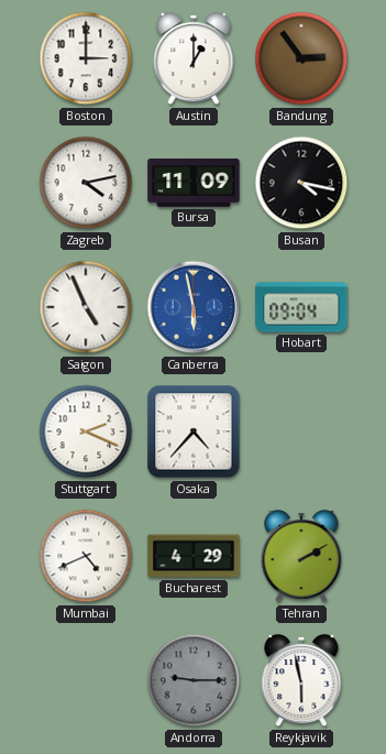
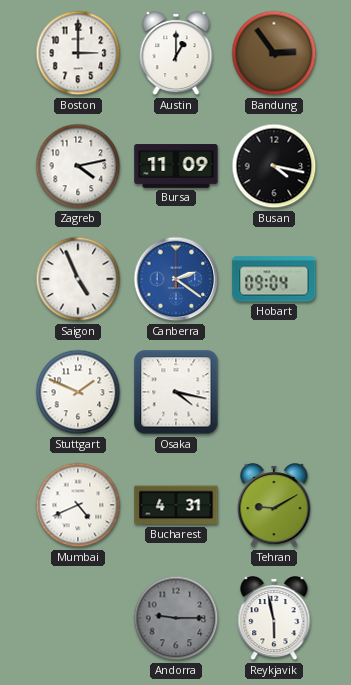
Canberra: 5:58 -> 2:21 (176, 279)
Stuttgart: 2:19 -> 1:49 (78, 392)
Osaka: 4:37 -> 4:17 (176, 392)
Bucharest: 4:29 -> 4:31 (176, 505)
Tehran: 2:10 -> 9:10 (274, 506)
